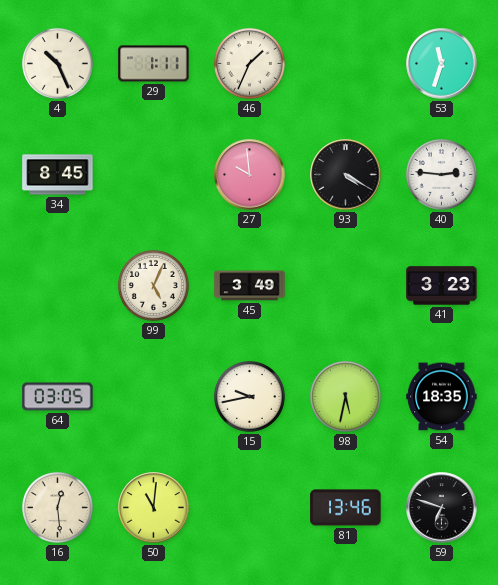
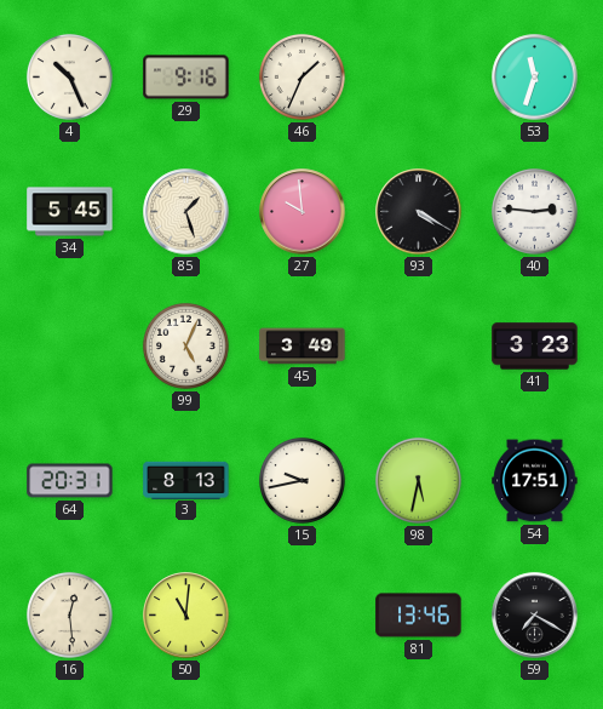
29: 1:11 -> 9:16 (186, 78)
34: 8:45 -> 5:45 (70, 212)
85: none -> 1:27 (186, 212)
64: 03:05 -> 20:31 (70, 481)
3: none -> 8:13 (186, 480)
54: 18:35 -> 17:51 (535, 481)
59: 6:48 -> 7:20 (535, 616)
